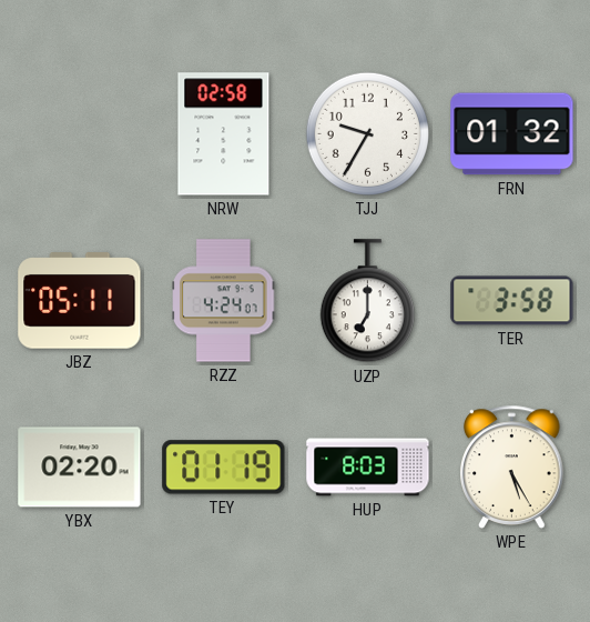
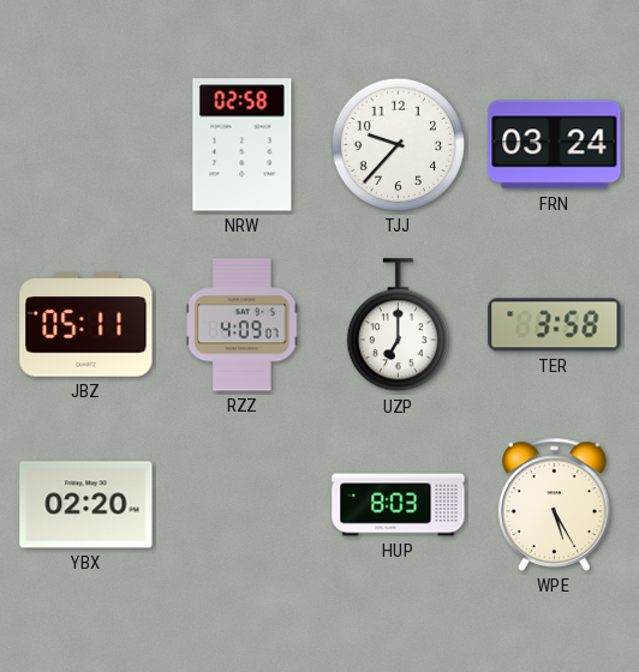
TJJ: 9:35 -> 9:37 (398, 144)
FRN: 01:32 -> 03:24 (555, 145)
RZZ: 4:24 -> 4:09 (243, 325)
TEY: 01:19 -> none (224, 468)
